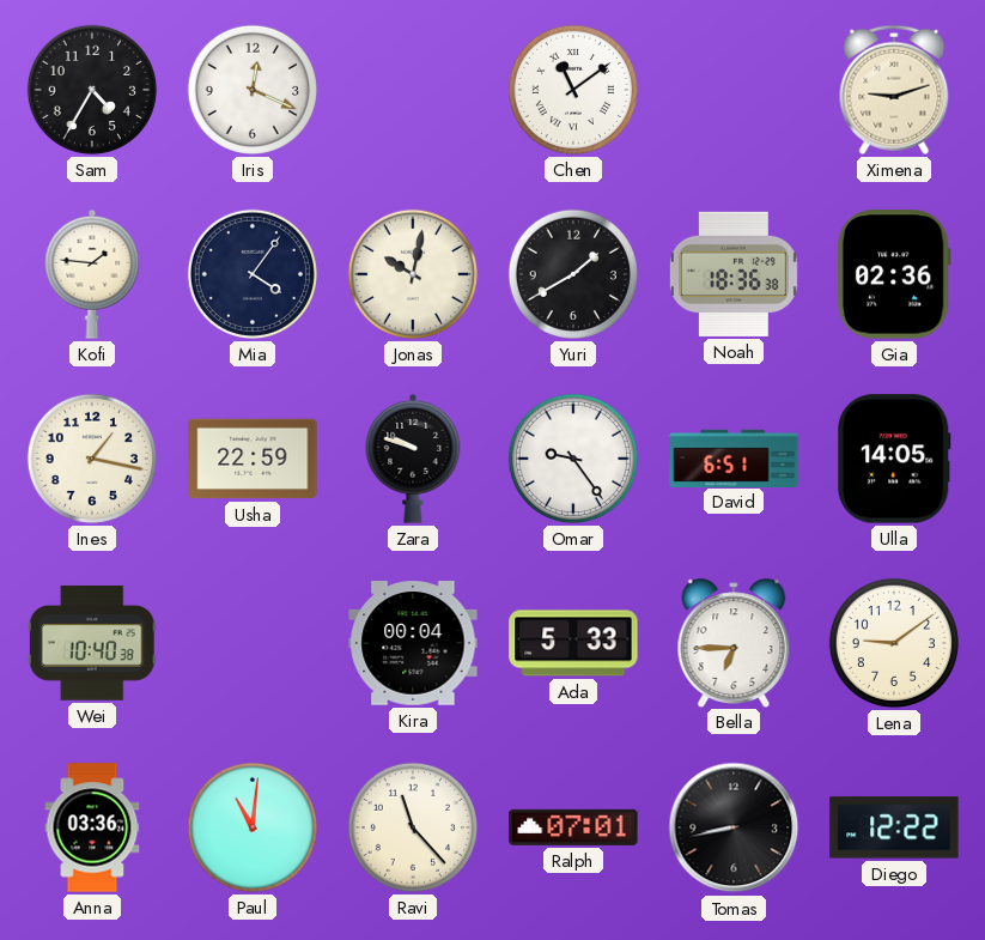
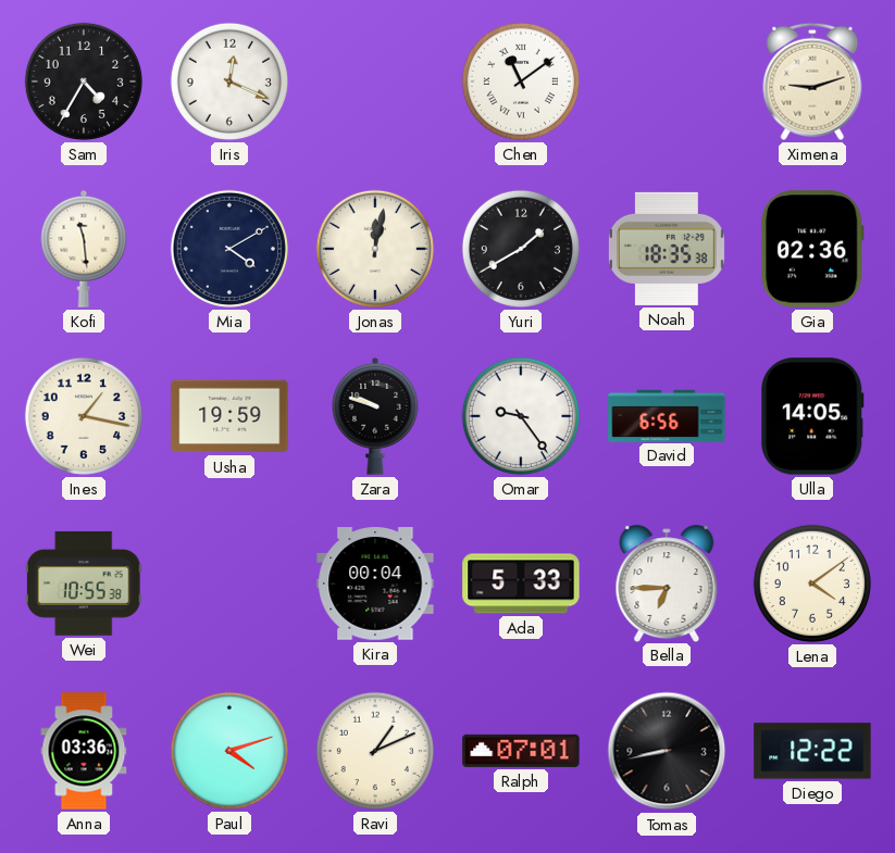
Kofi: 1:46 -> 11:29 (84, 249)
Mia: 4:06 -> 4:10 (229, 249)
Jonas: 10:02 -> 12:02 (375, 249)
Noah: 18:36 -> 18:35 (667, 249)
Usha: 22:59 -> 19:59 (229, 416)
David: 6:51 -> 6:56 (667, 415)
Wei: 10:40 -> 10:55 (84, 584)
Lena: 9:09 -> 4:09 (812, 584)
Paul: 11:01 -> 4:12 (229, 751)
Ravi: 11:23 -> 1:11 (375, 751)
